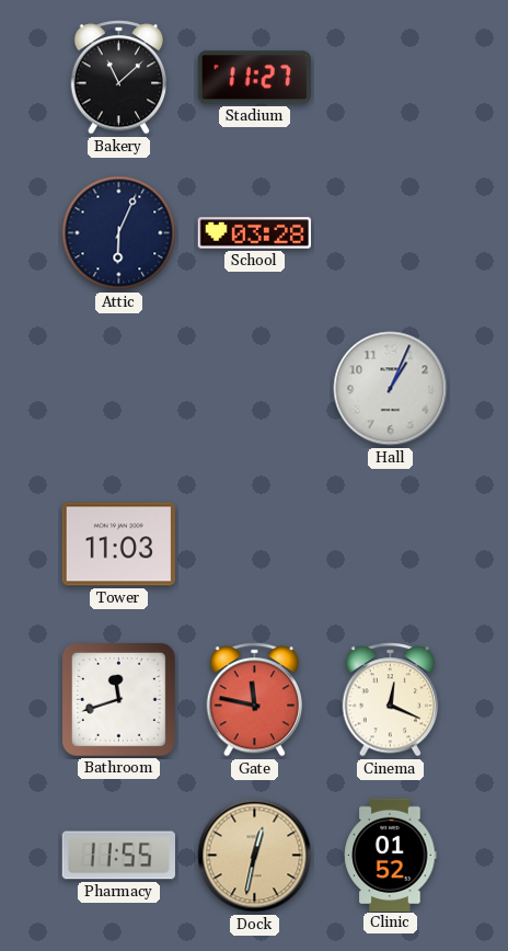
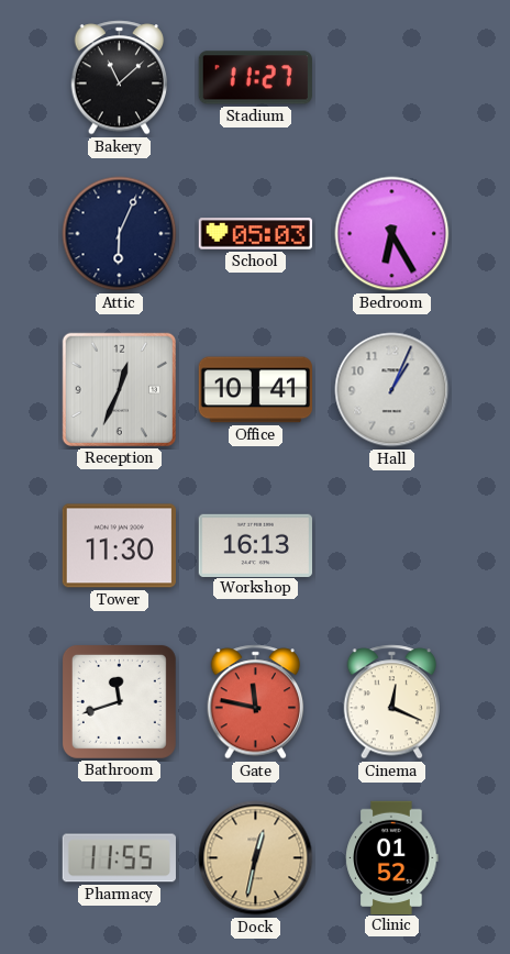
School: 03:28 -> 05:03 (255, 234)
Bedroom: none -> 6:25 (392, 234)
Reception: none -> 12:34 (119, 389)
Office: none -> 10:41 (255, 390)
Tower: 11:03 -> 11:30 (119, 546)
Workshop: none -> 16:13 (255, 545)
